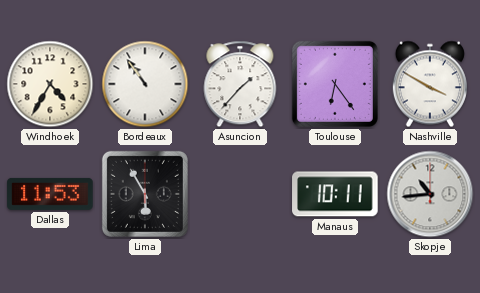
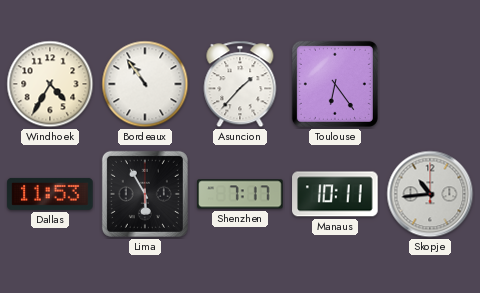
Nashville: 3:50 -> none (430, 84)
Shenzhen: none -> 7:17 (240, 194)
